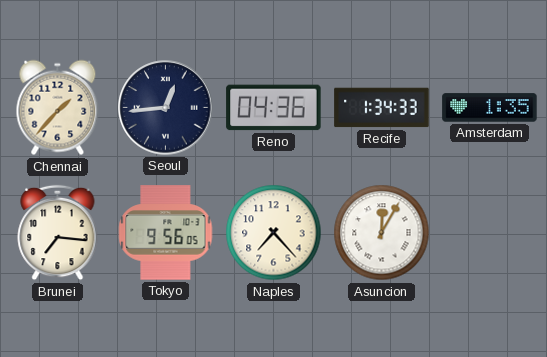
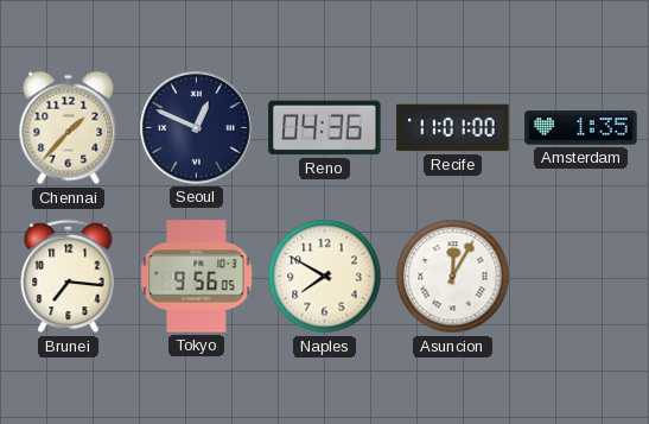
Seoul: 12:44 -> 12:49 (197, 128)
Recife: 1:34 -> 11:01 (453, 128)
Naples: 7:23 -> 7:50 (325, 277)
